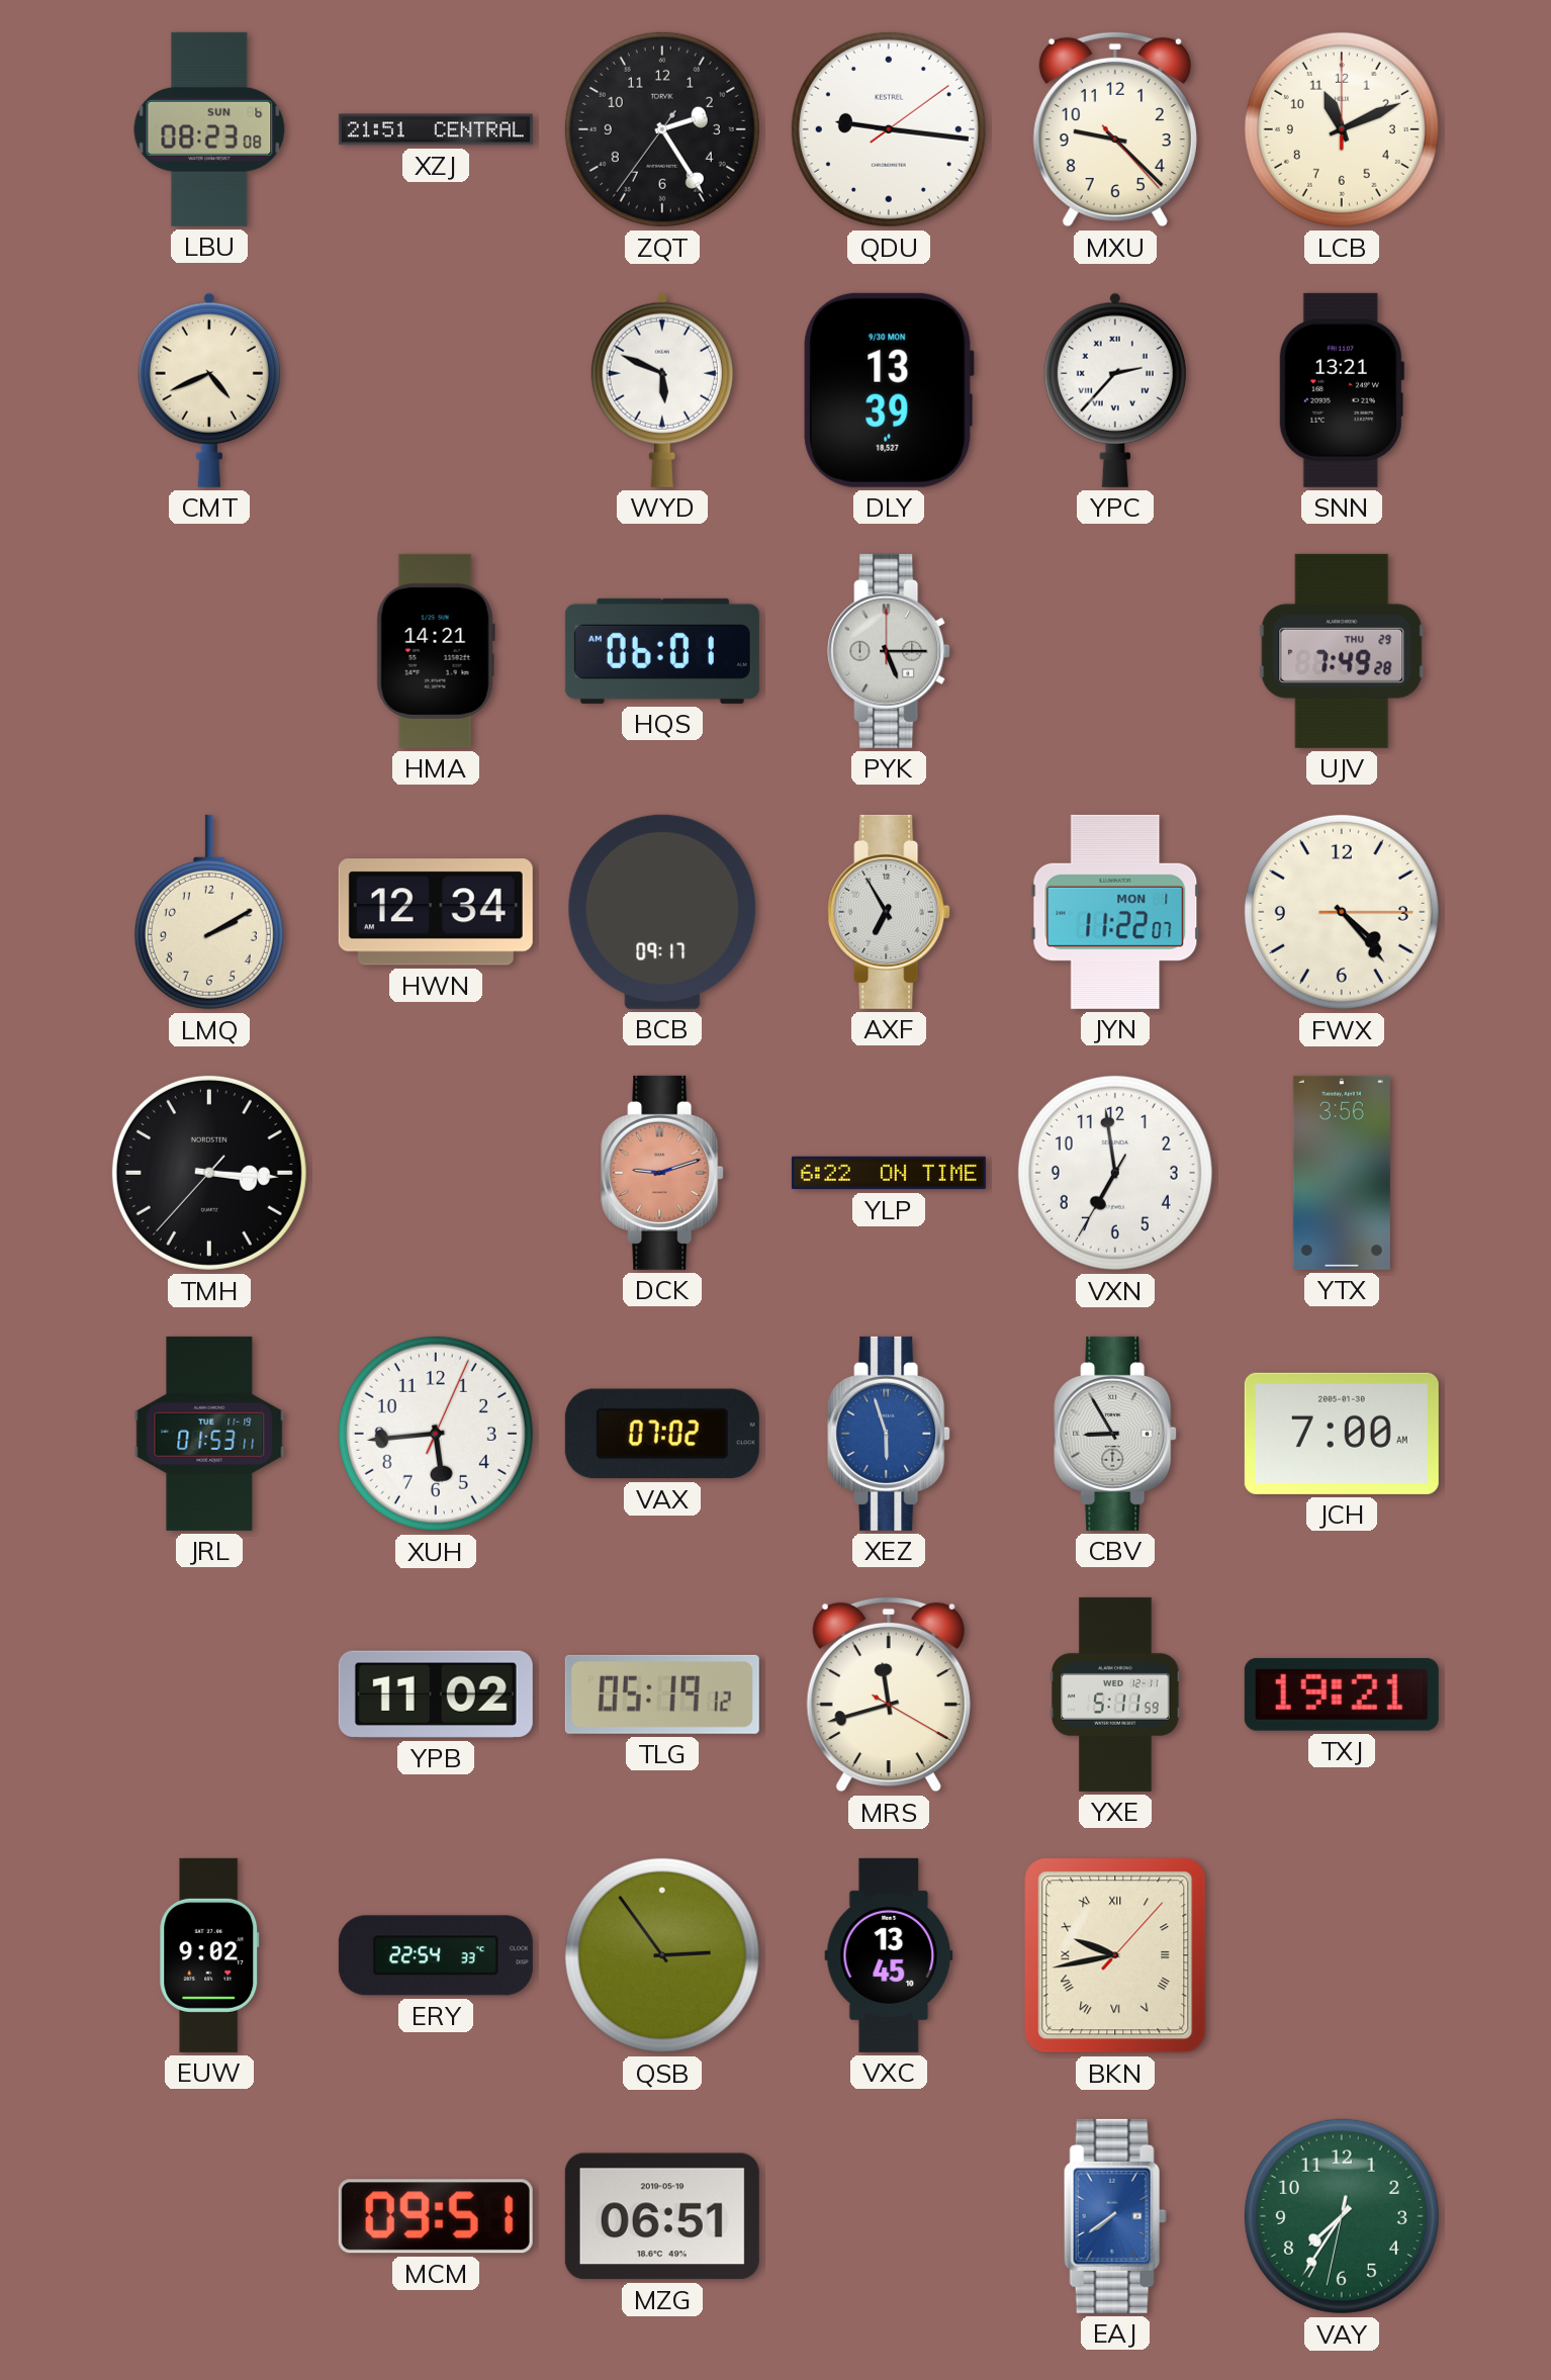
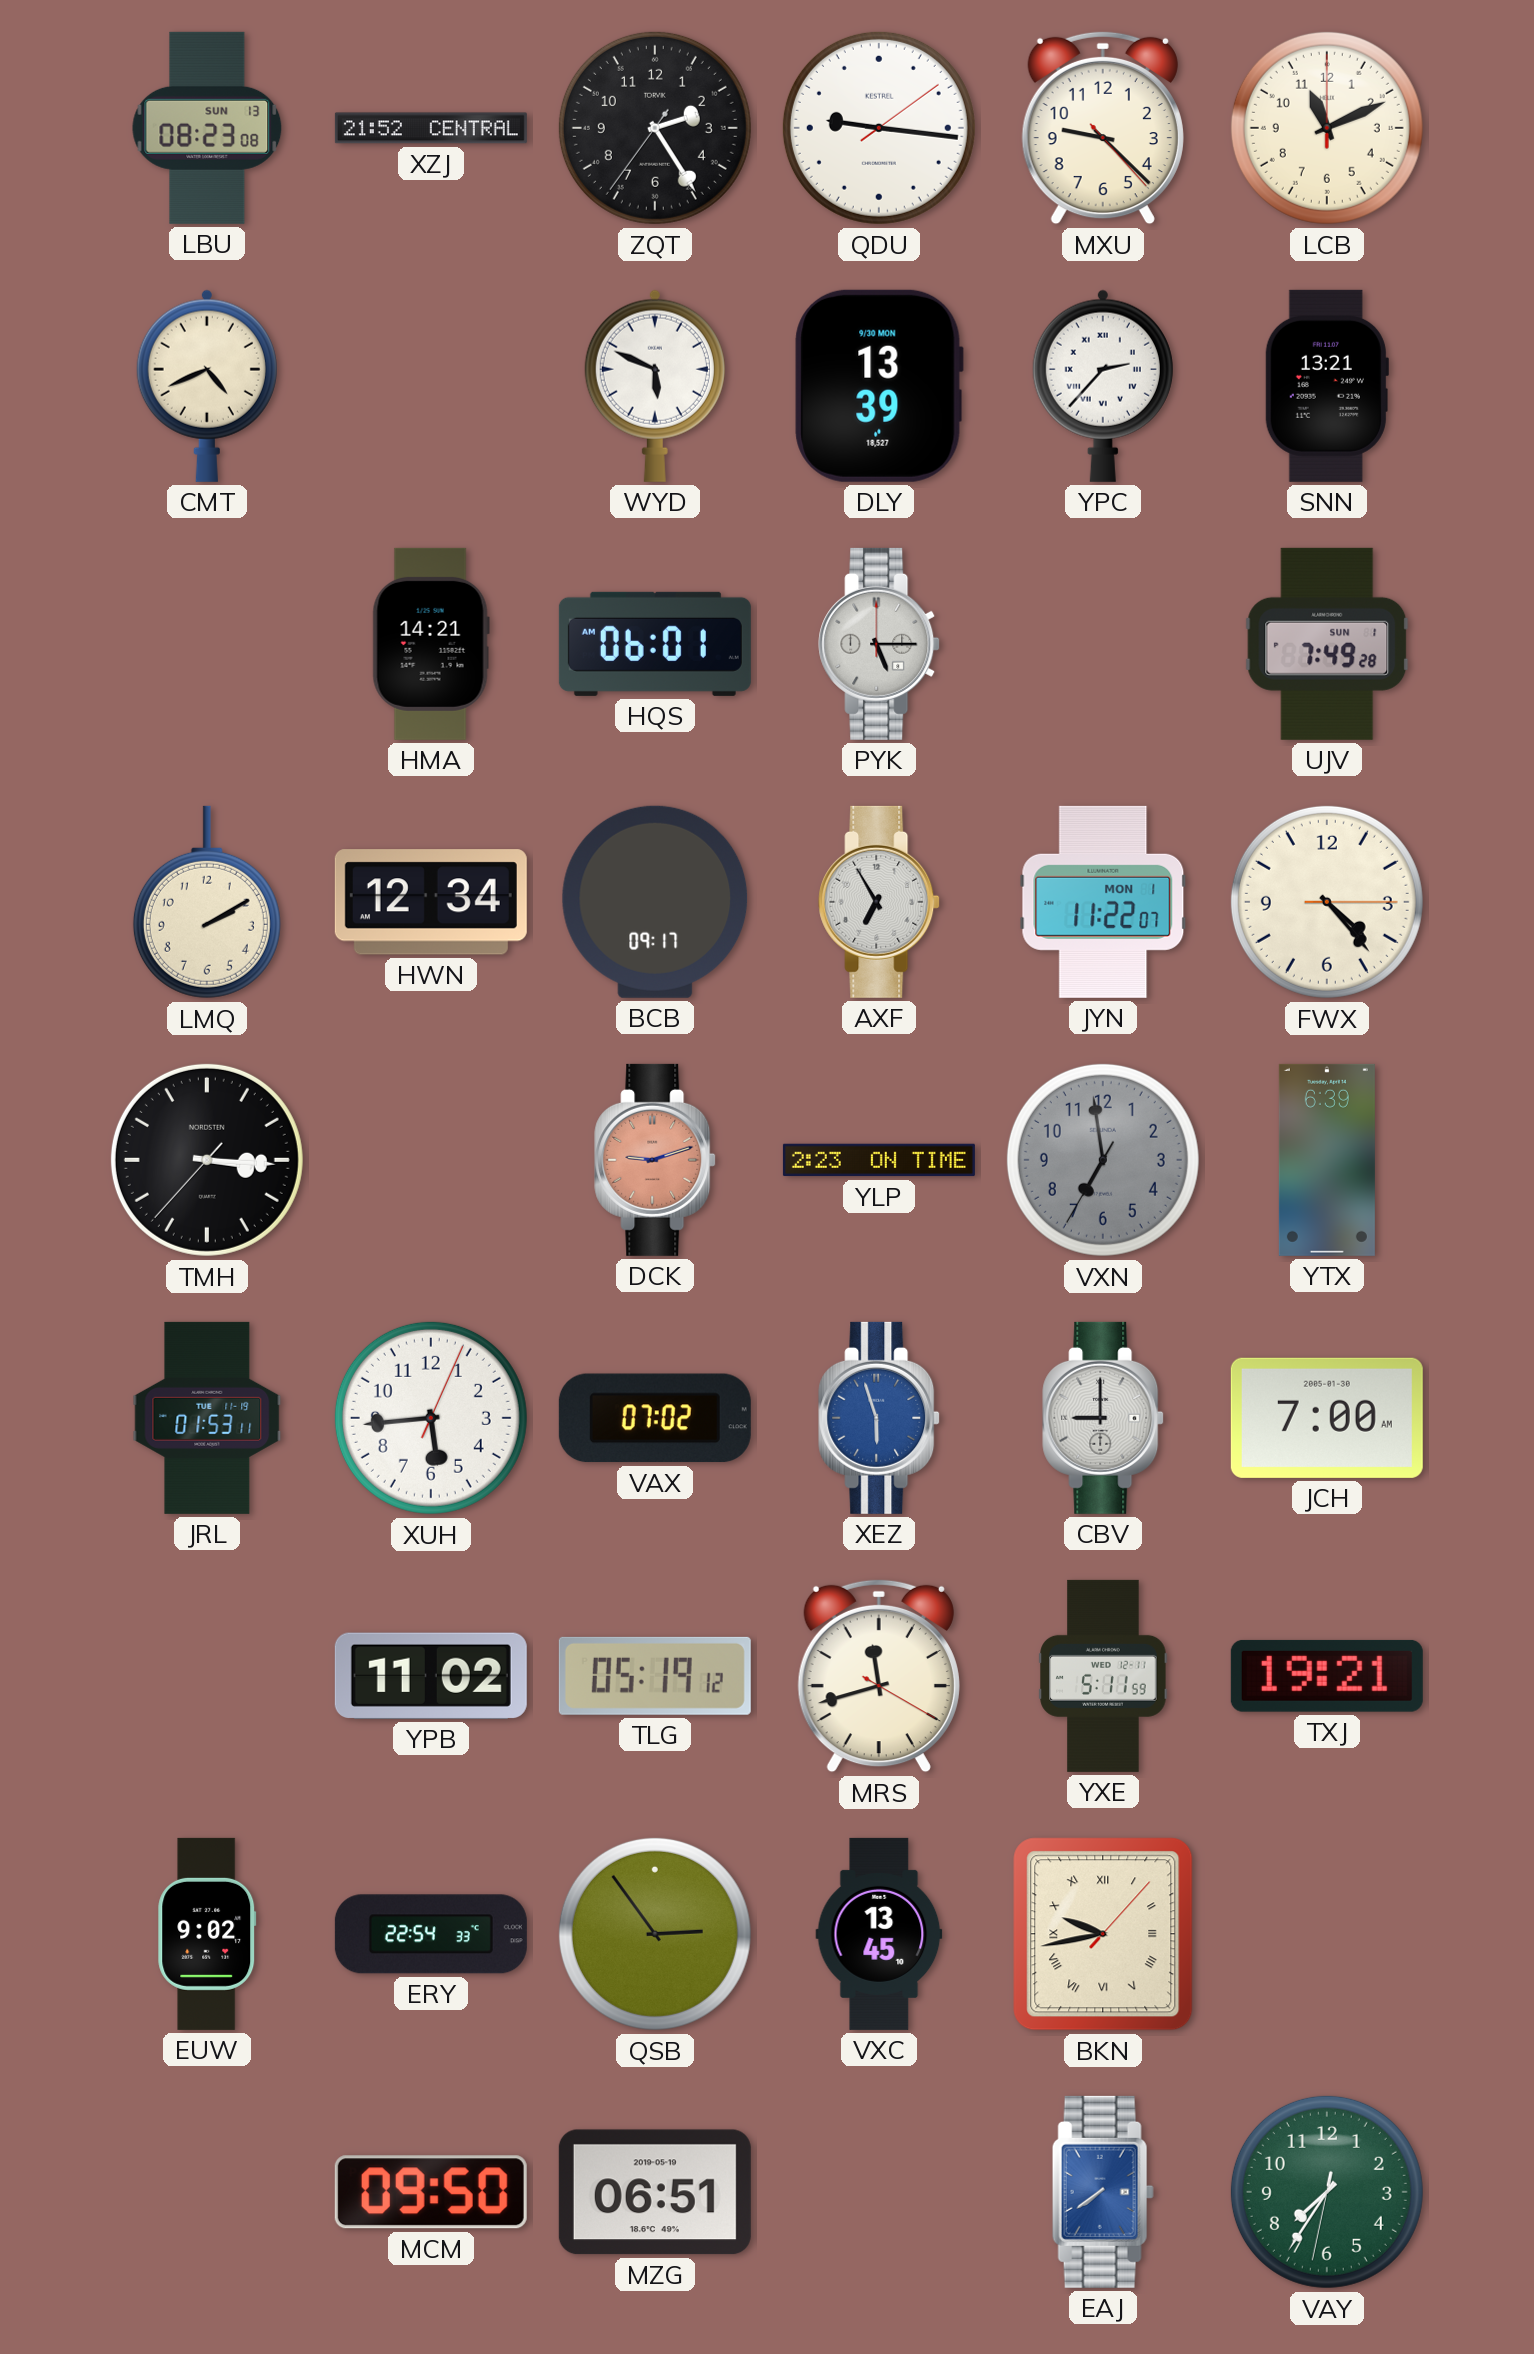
LBU date: SUN 6 -> SUN 13 (207, 128)
XZJ: 21:51 -> 21:52 (431, 128)
UJV date: THU 29 -> SUN 1 (1327, 644)
YLP: 6:22 -> 2:23 (879, 1160)
VXN dial: white -> grey (1103, 1160)
YTX: 3:56 -> 6:39 (1327, 1160)
CBV: 8:55 -> 9:00 (1103, 1418)
MCM: 09:51 -> 09:50 (431, 2192)
